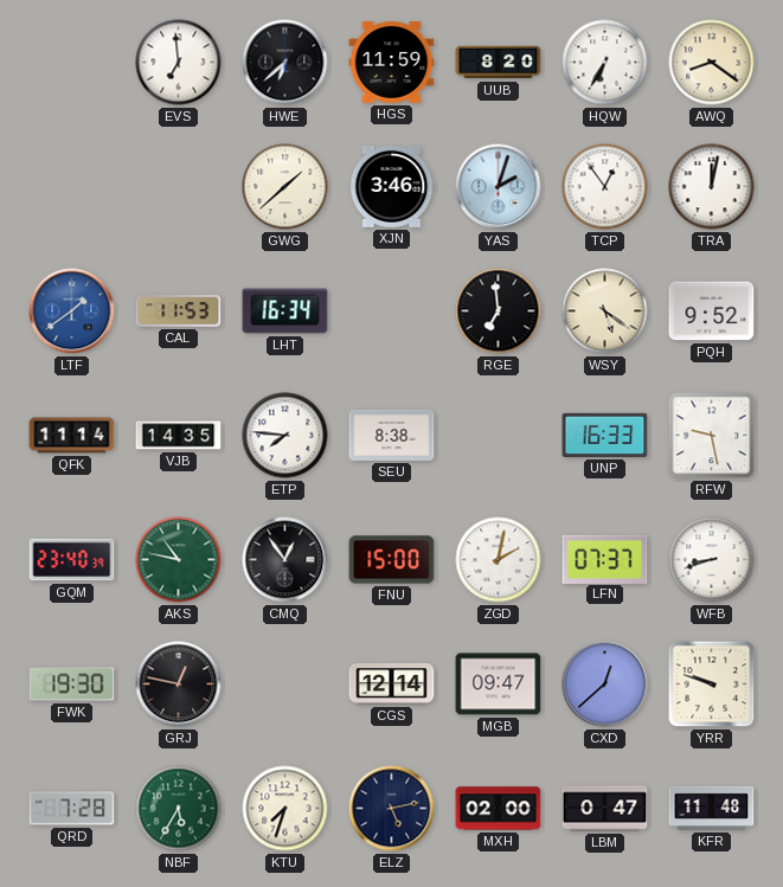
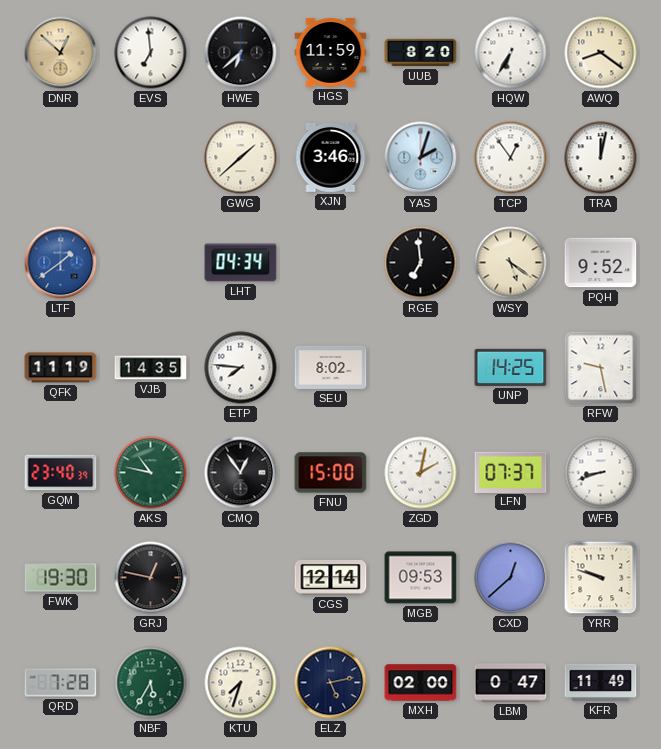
DNR: none -> 12:52 (61, 53)
CAL: 11:53 -> none (179, 311)
LHT: 16:34 -> 04:34 (241, 263)
QFK: 11:14 -> 11:19 (61, 368)
SEU: 8:38 -> 8:02 (331, 367)
UNP: 16:33 -> 14:25 (511, 367)
MGB: 09:47 -> 09:53 (421, 578)
KFR: 11:48 -> 11:49 (601, 682)
